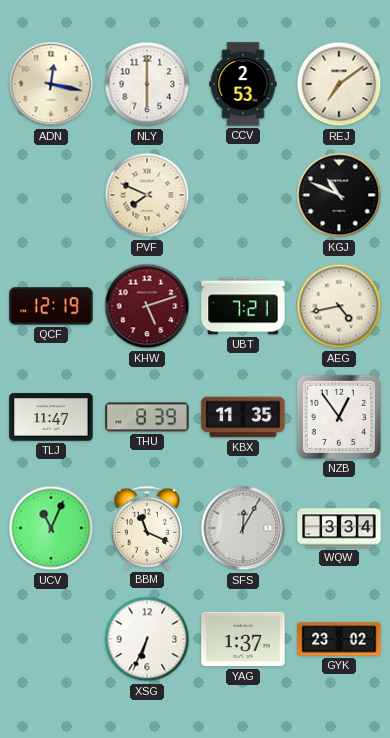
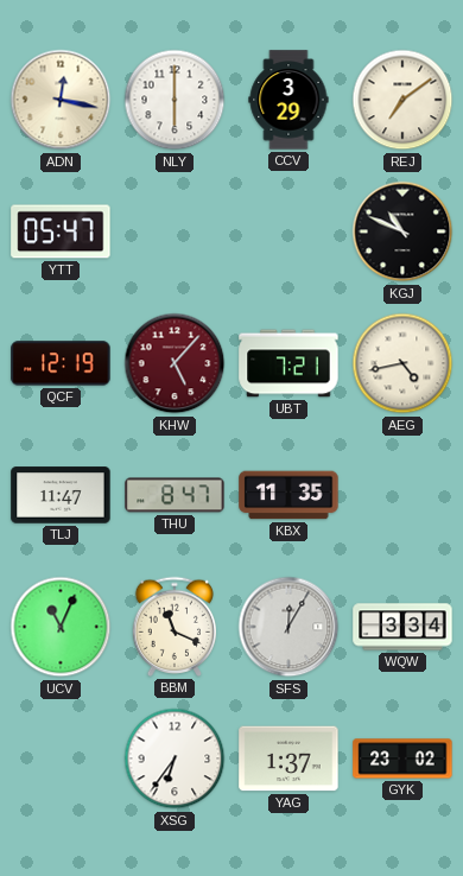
CCV: 2:53 -> 3:29 (288, 100)
YTT: none -> 05:47 (61, 231)
PVF: 7:49 -> none (147, 195)
KHW: 5:12 -> 5:07 (175, 363)
THU: 8:39 -> 8:47 (175, 495)
NZB: 12:54 -> none (339, 417)
XSG: 6:34 -> 6:36 (175, 758)
